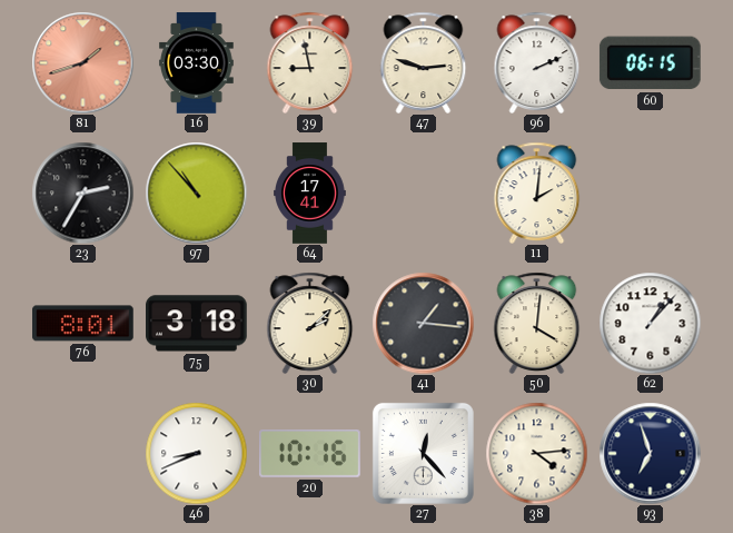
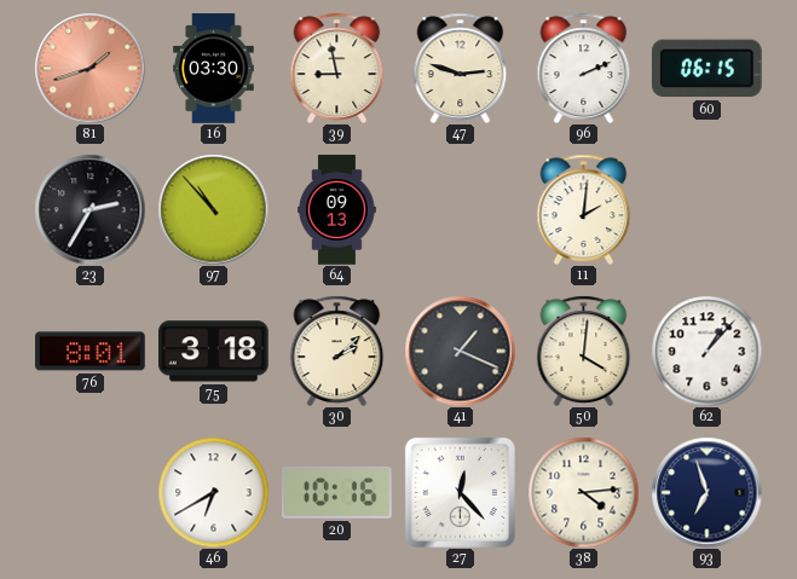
64: 17:41 -> 09:13 (337, 210)
41: 1:16 -> 1:19 (460, 351)
46: 8:41 -> 6:40 (213, 492)
